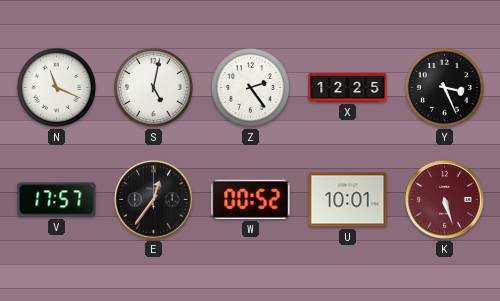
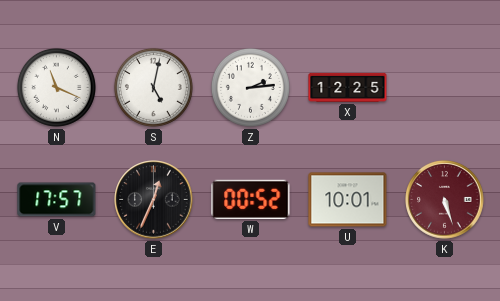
Z: 2:24 -> 2:14 (250, 87)
Y: 3:26 -> none (444, 87)
E: 12:36 -> 12:34 (154, 200)
